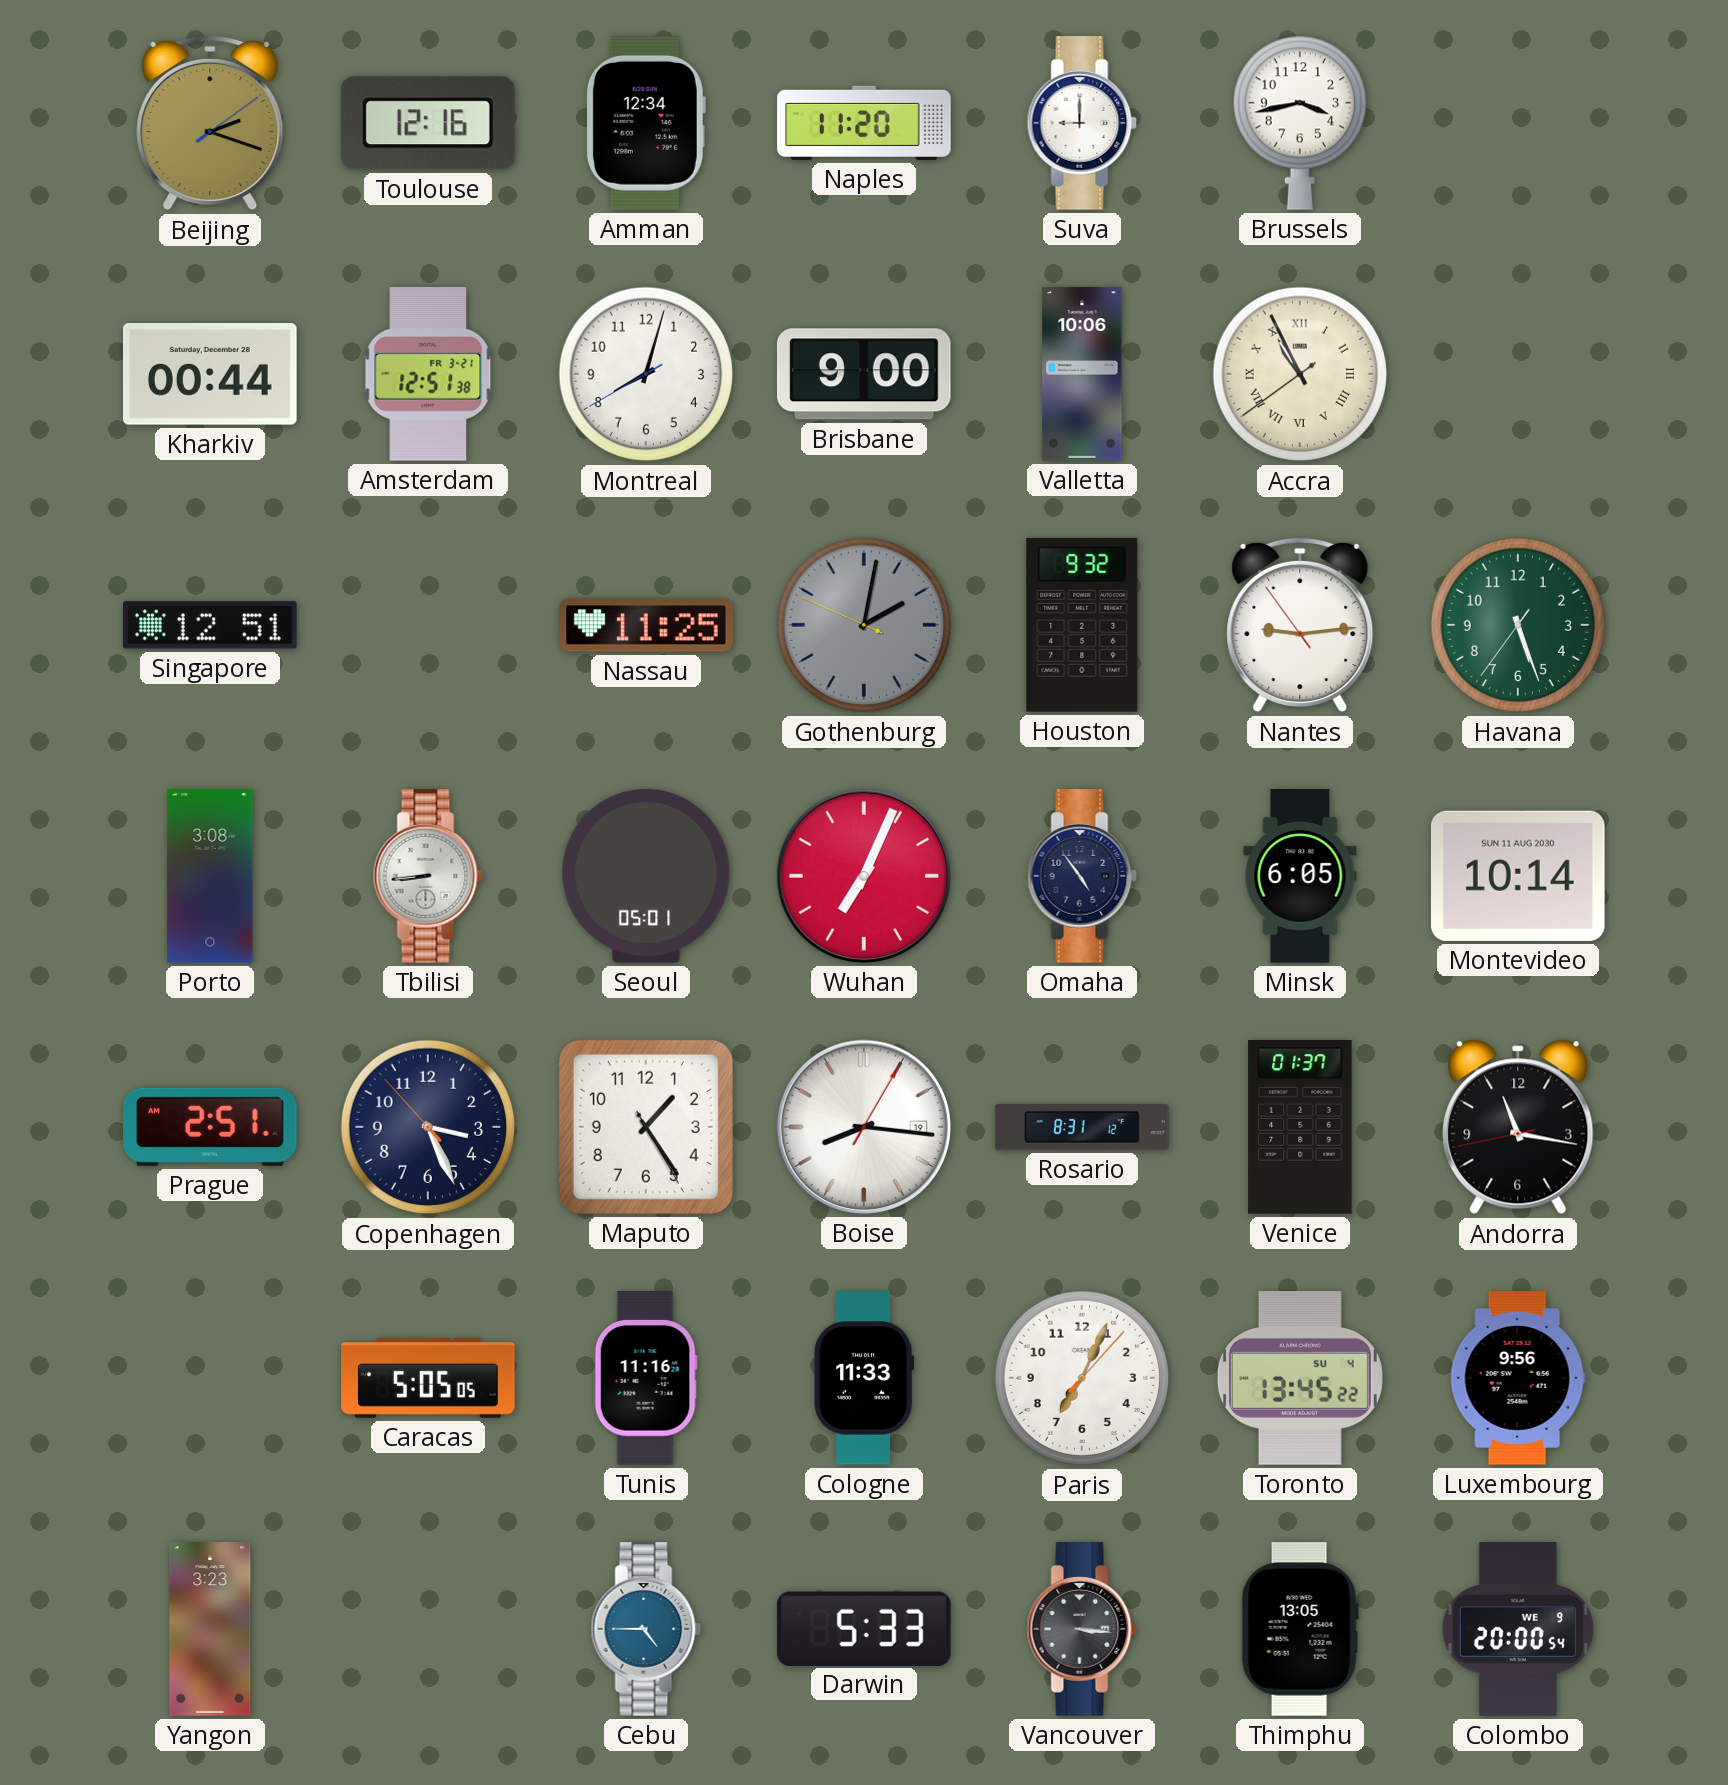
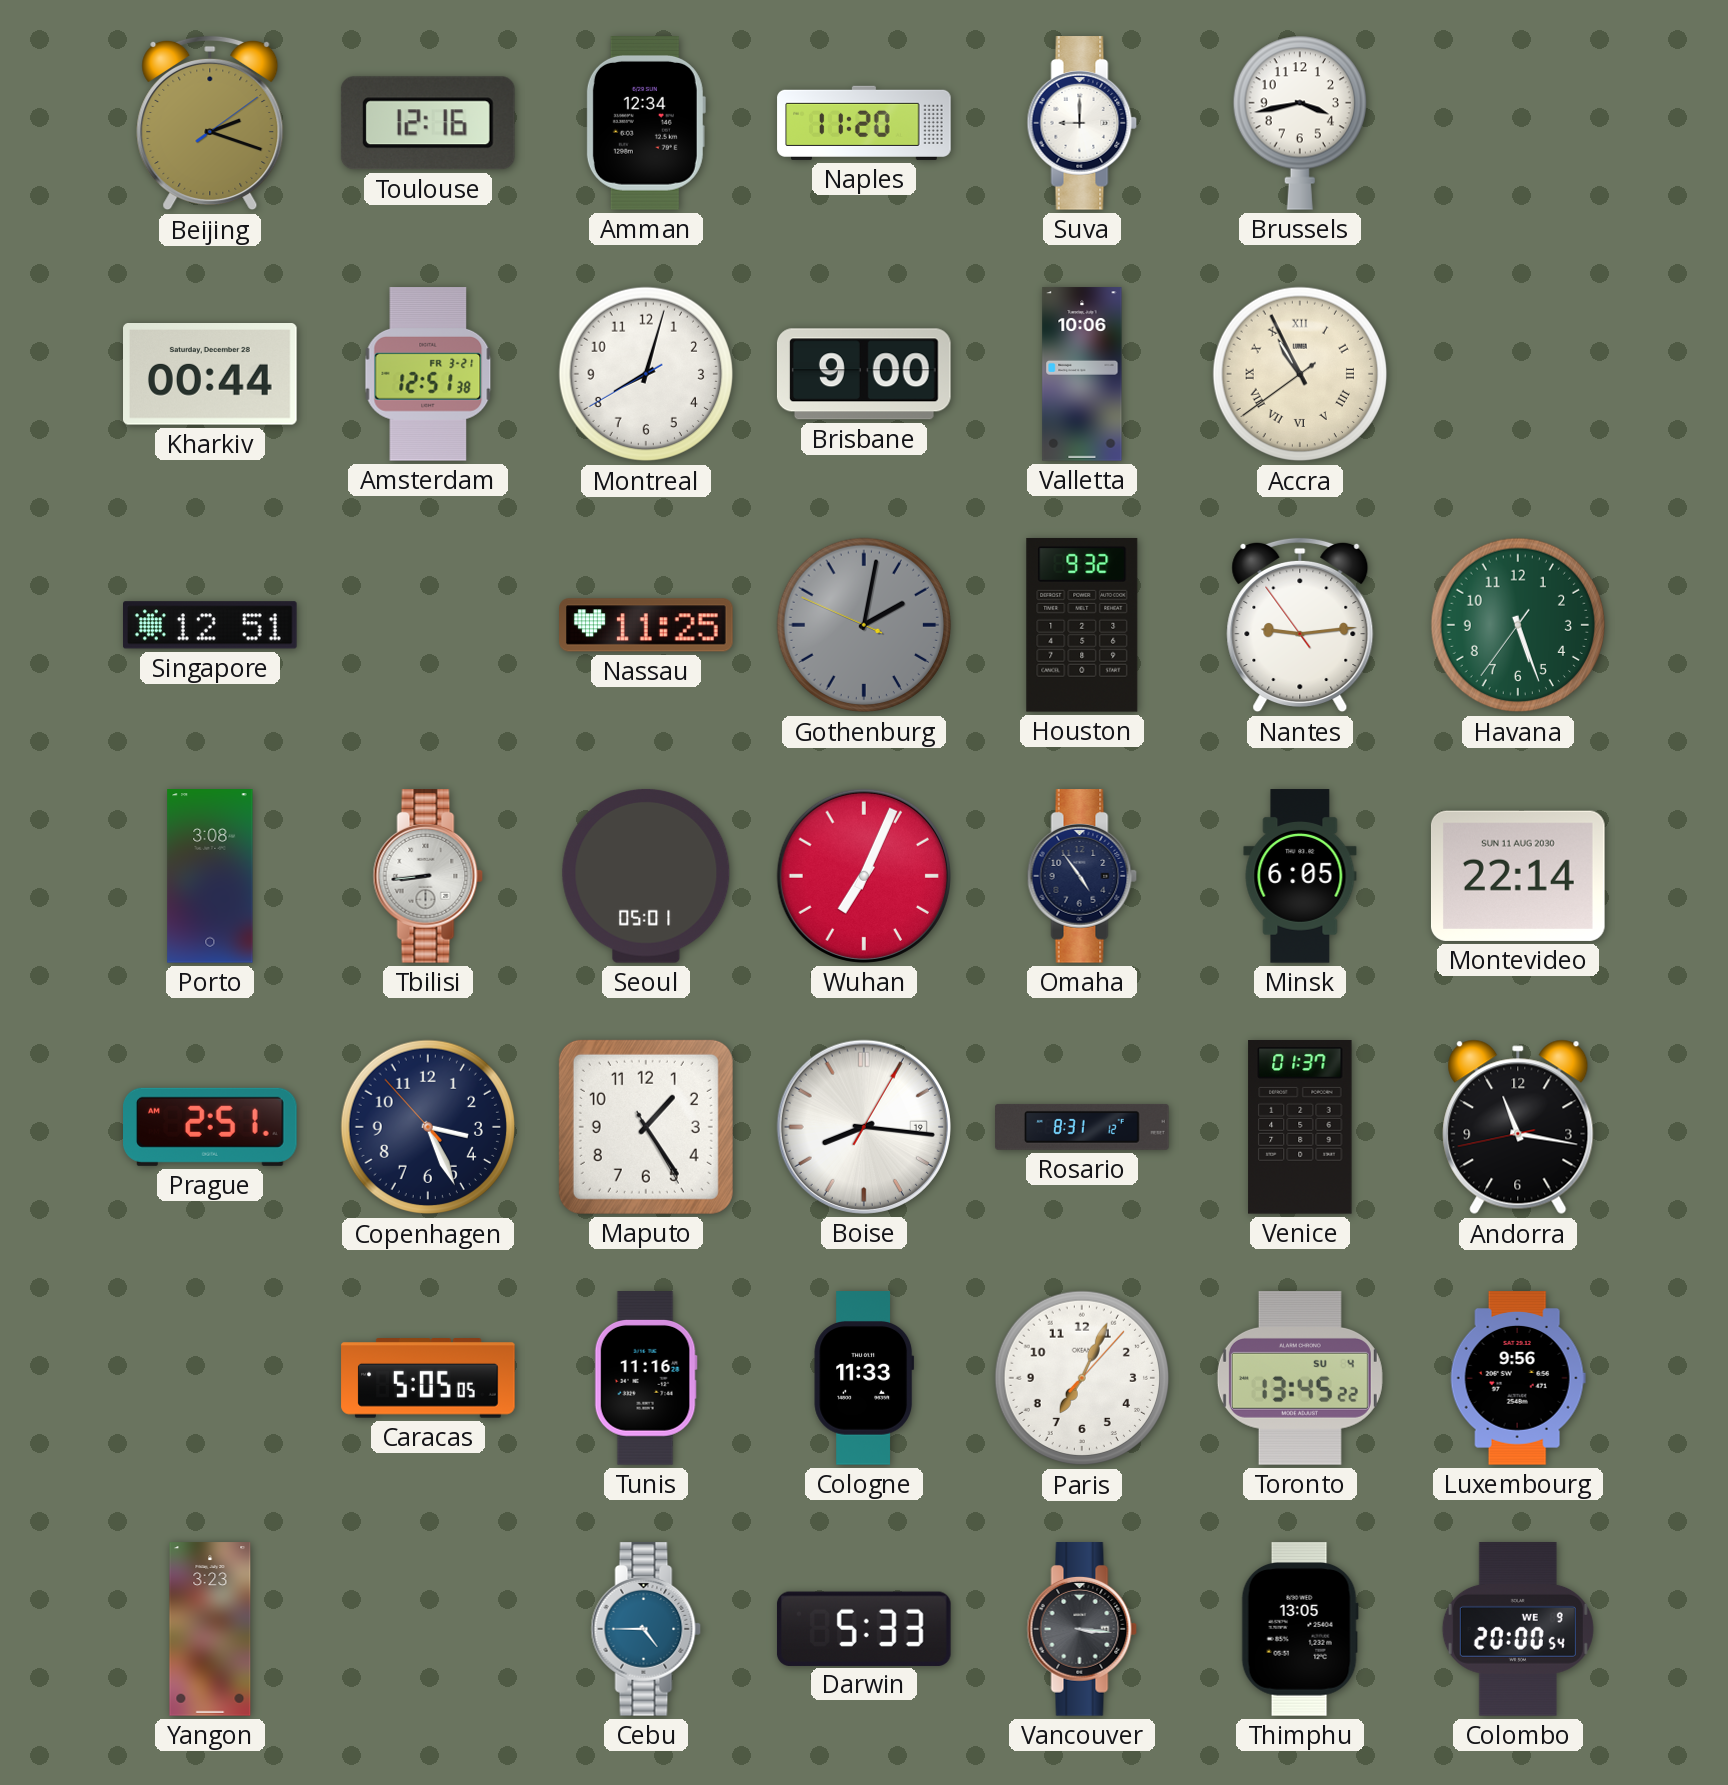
Montevideo: 10:14 -> 22:14 (1518, 876)
